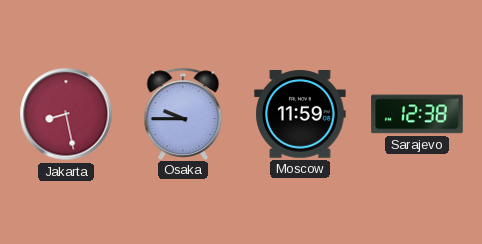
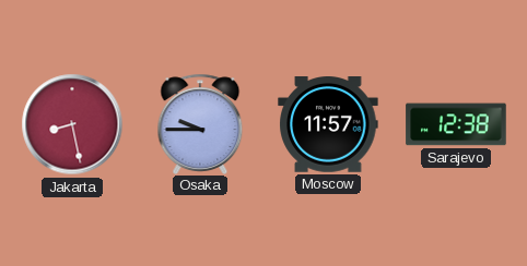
Moscow: 11:59 -> 11:57 (328, 125)
